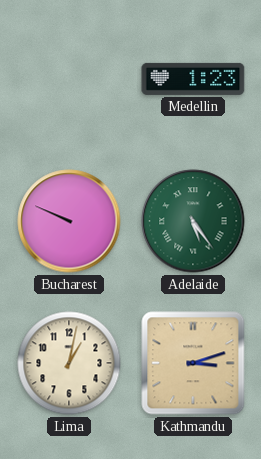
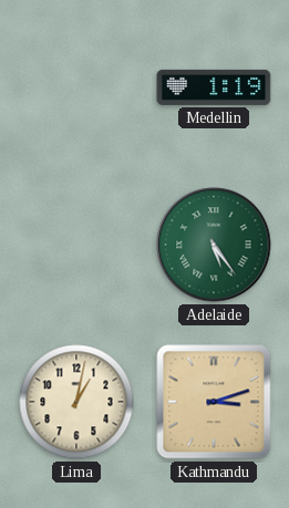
Medellin: 1:23 -> 1:19 (214, 87)
Bucharest: 9:49 -> none (69, 221)
